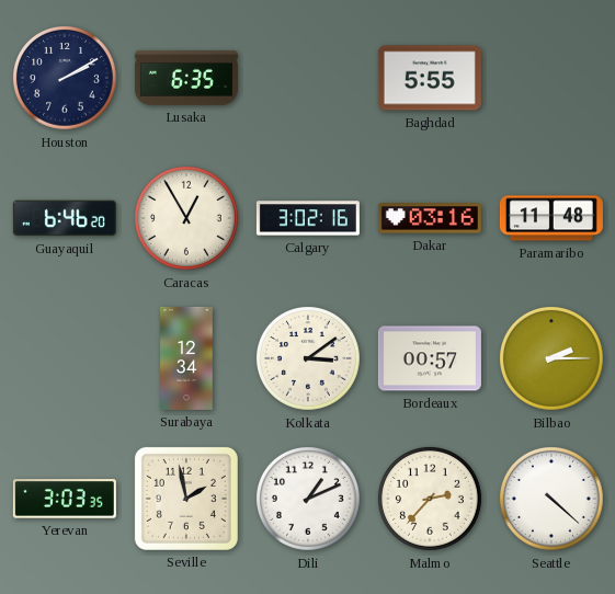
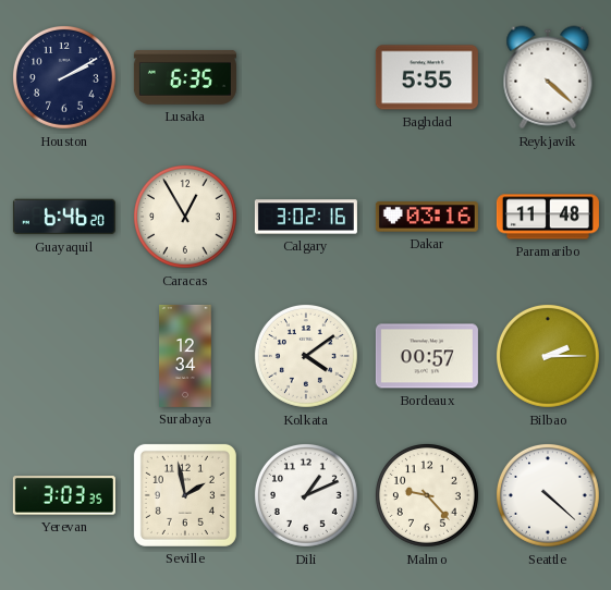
Reykjavik: none -> 4:22 (548, 77)
Kolkata: 3:09 -> 4:09 (306, 356)
Malmo: 2:37 -> 9:23 (427, 495)
